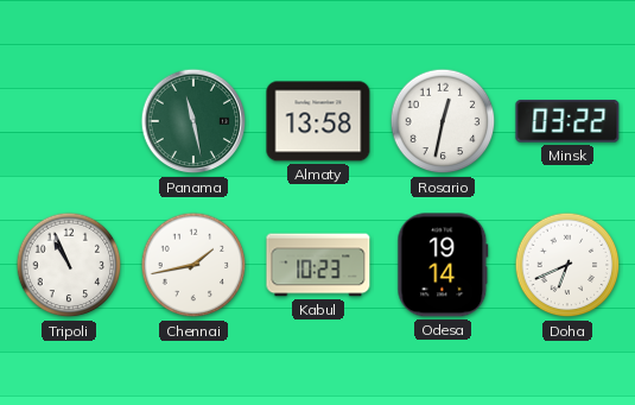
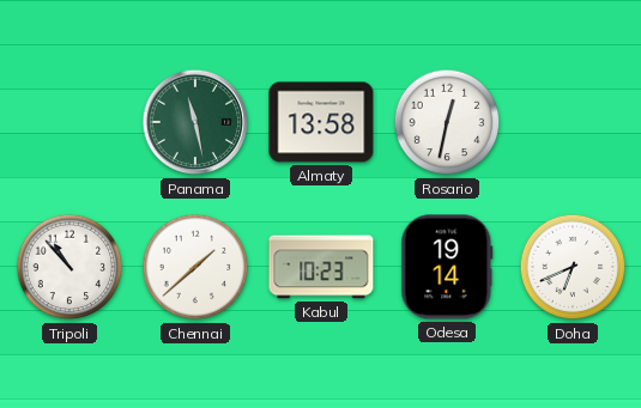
Minsk: 03:22 -> none (567, 121)
Tripoli: 10:56 -> 10:53 (69, 267)
Chennai: 1:43 -> 1:38 (195, 267)
